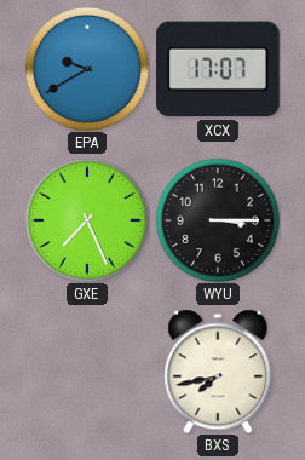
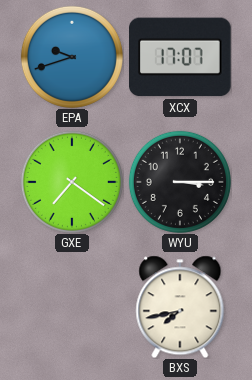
EPA: 9:40 -> 9:42 (72, 57)
GXE: 7:26 -> 7:21 (72, 182)
